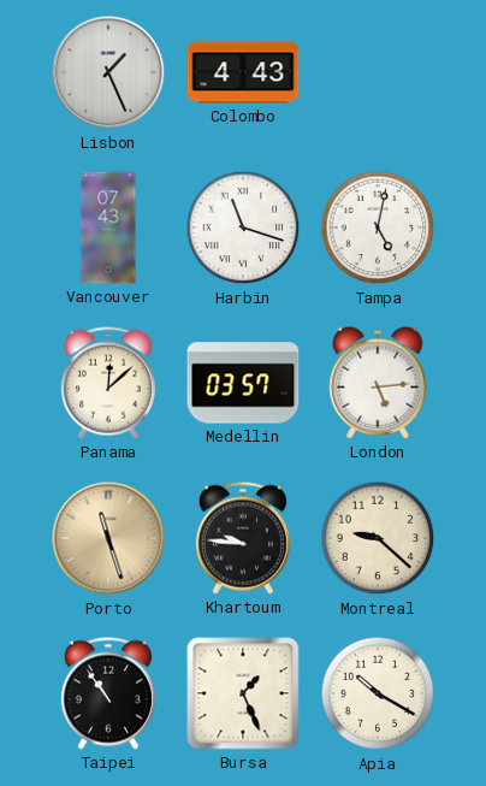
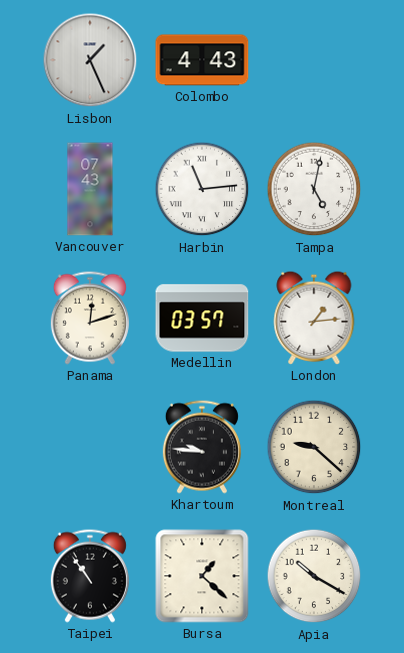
Harbin: 11:18 -> 11:14 (202, 189)
Panama: 12:08 -> 12:12 (90, 318)
London: 5:14 -> 1:14 (314, 318)
Porto: 11:27 -> none (108, 538)
Bursa: 1:26 -> 1:22 (202, 576)
